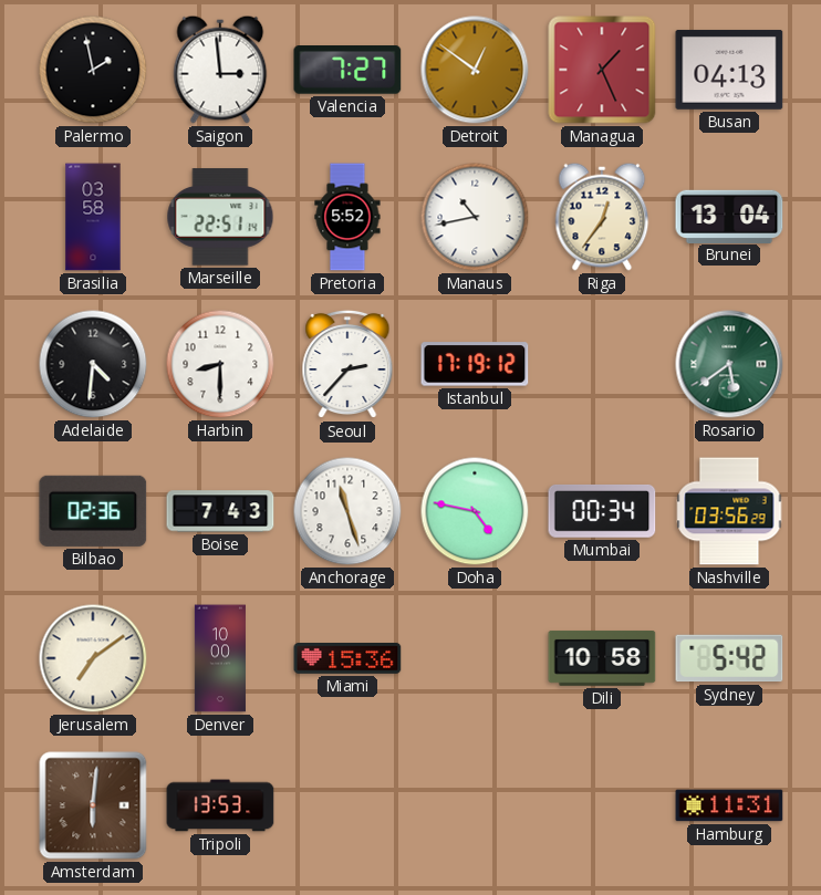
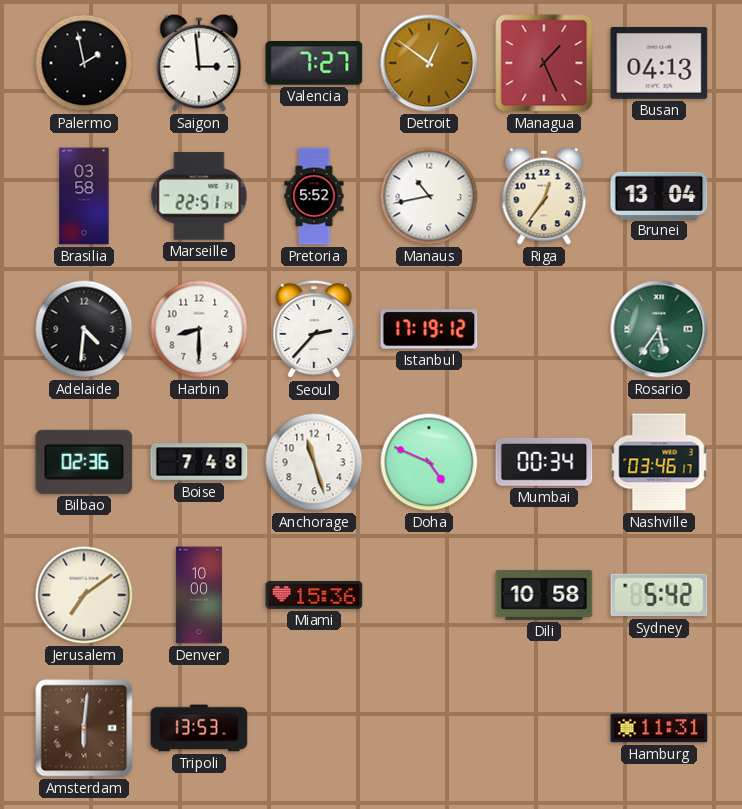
Rosario: 5:39 -> 5:36 (659, 329)
Boise: 7:43 -> 7:48 (199, 462)
Doha: 4:47 -> 4:49 (429, 462)
Nashville: 03:56 -> 03:46 (659, 462)
